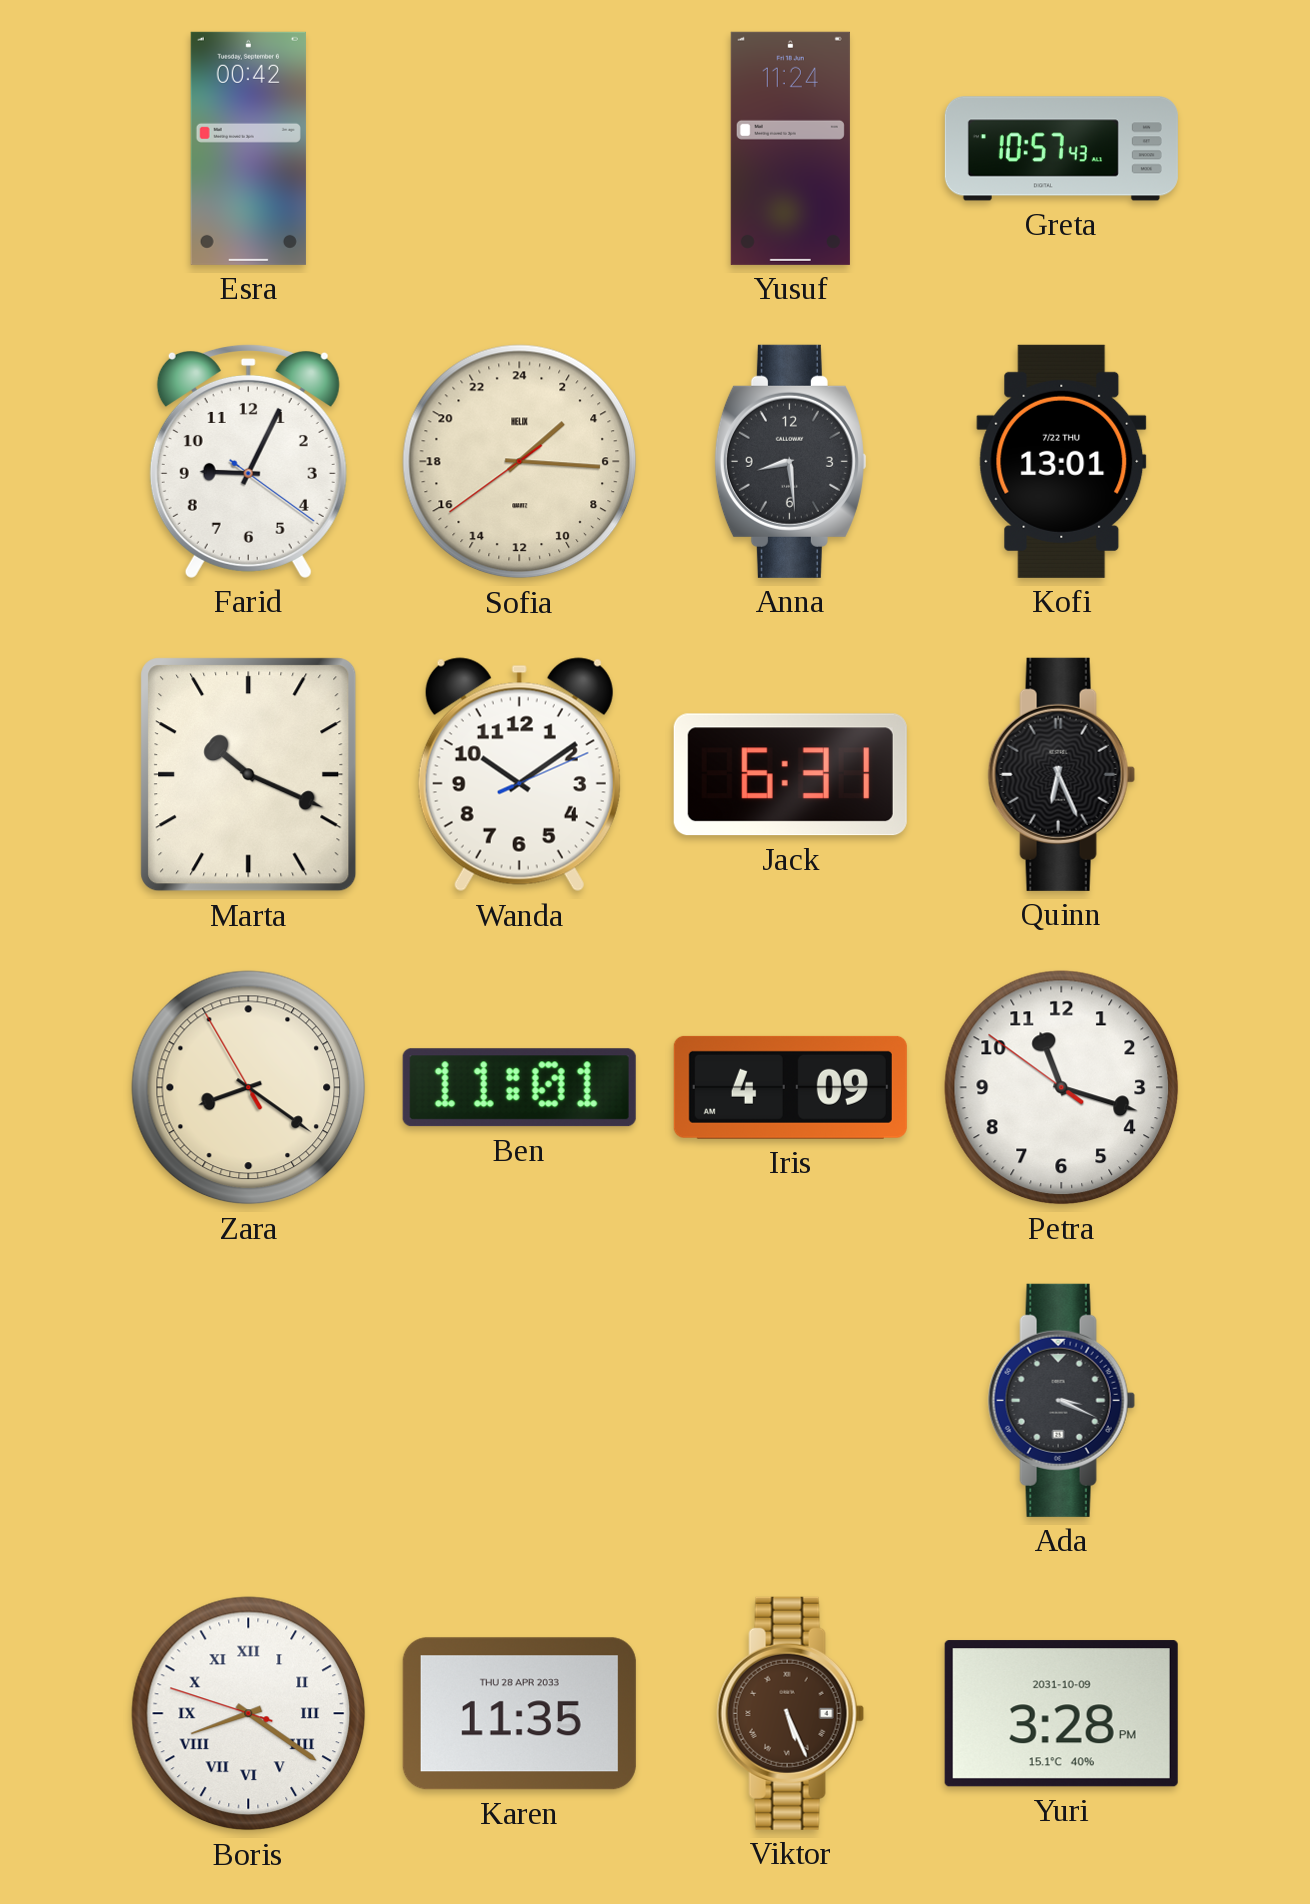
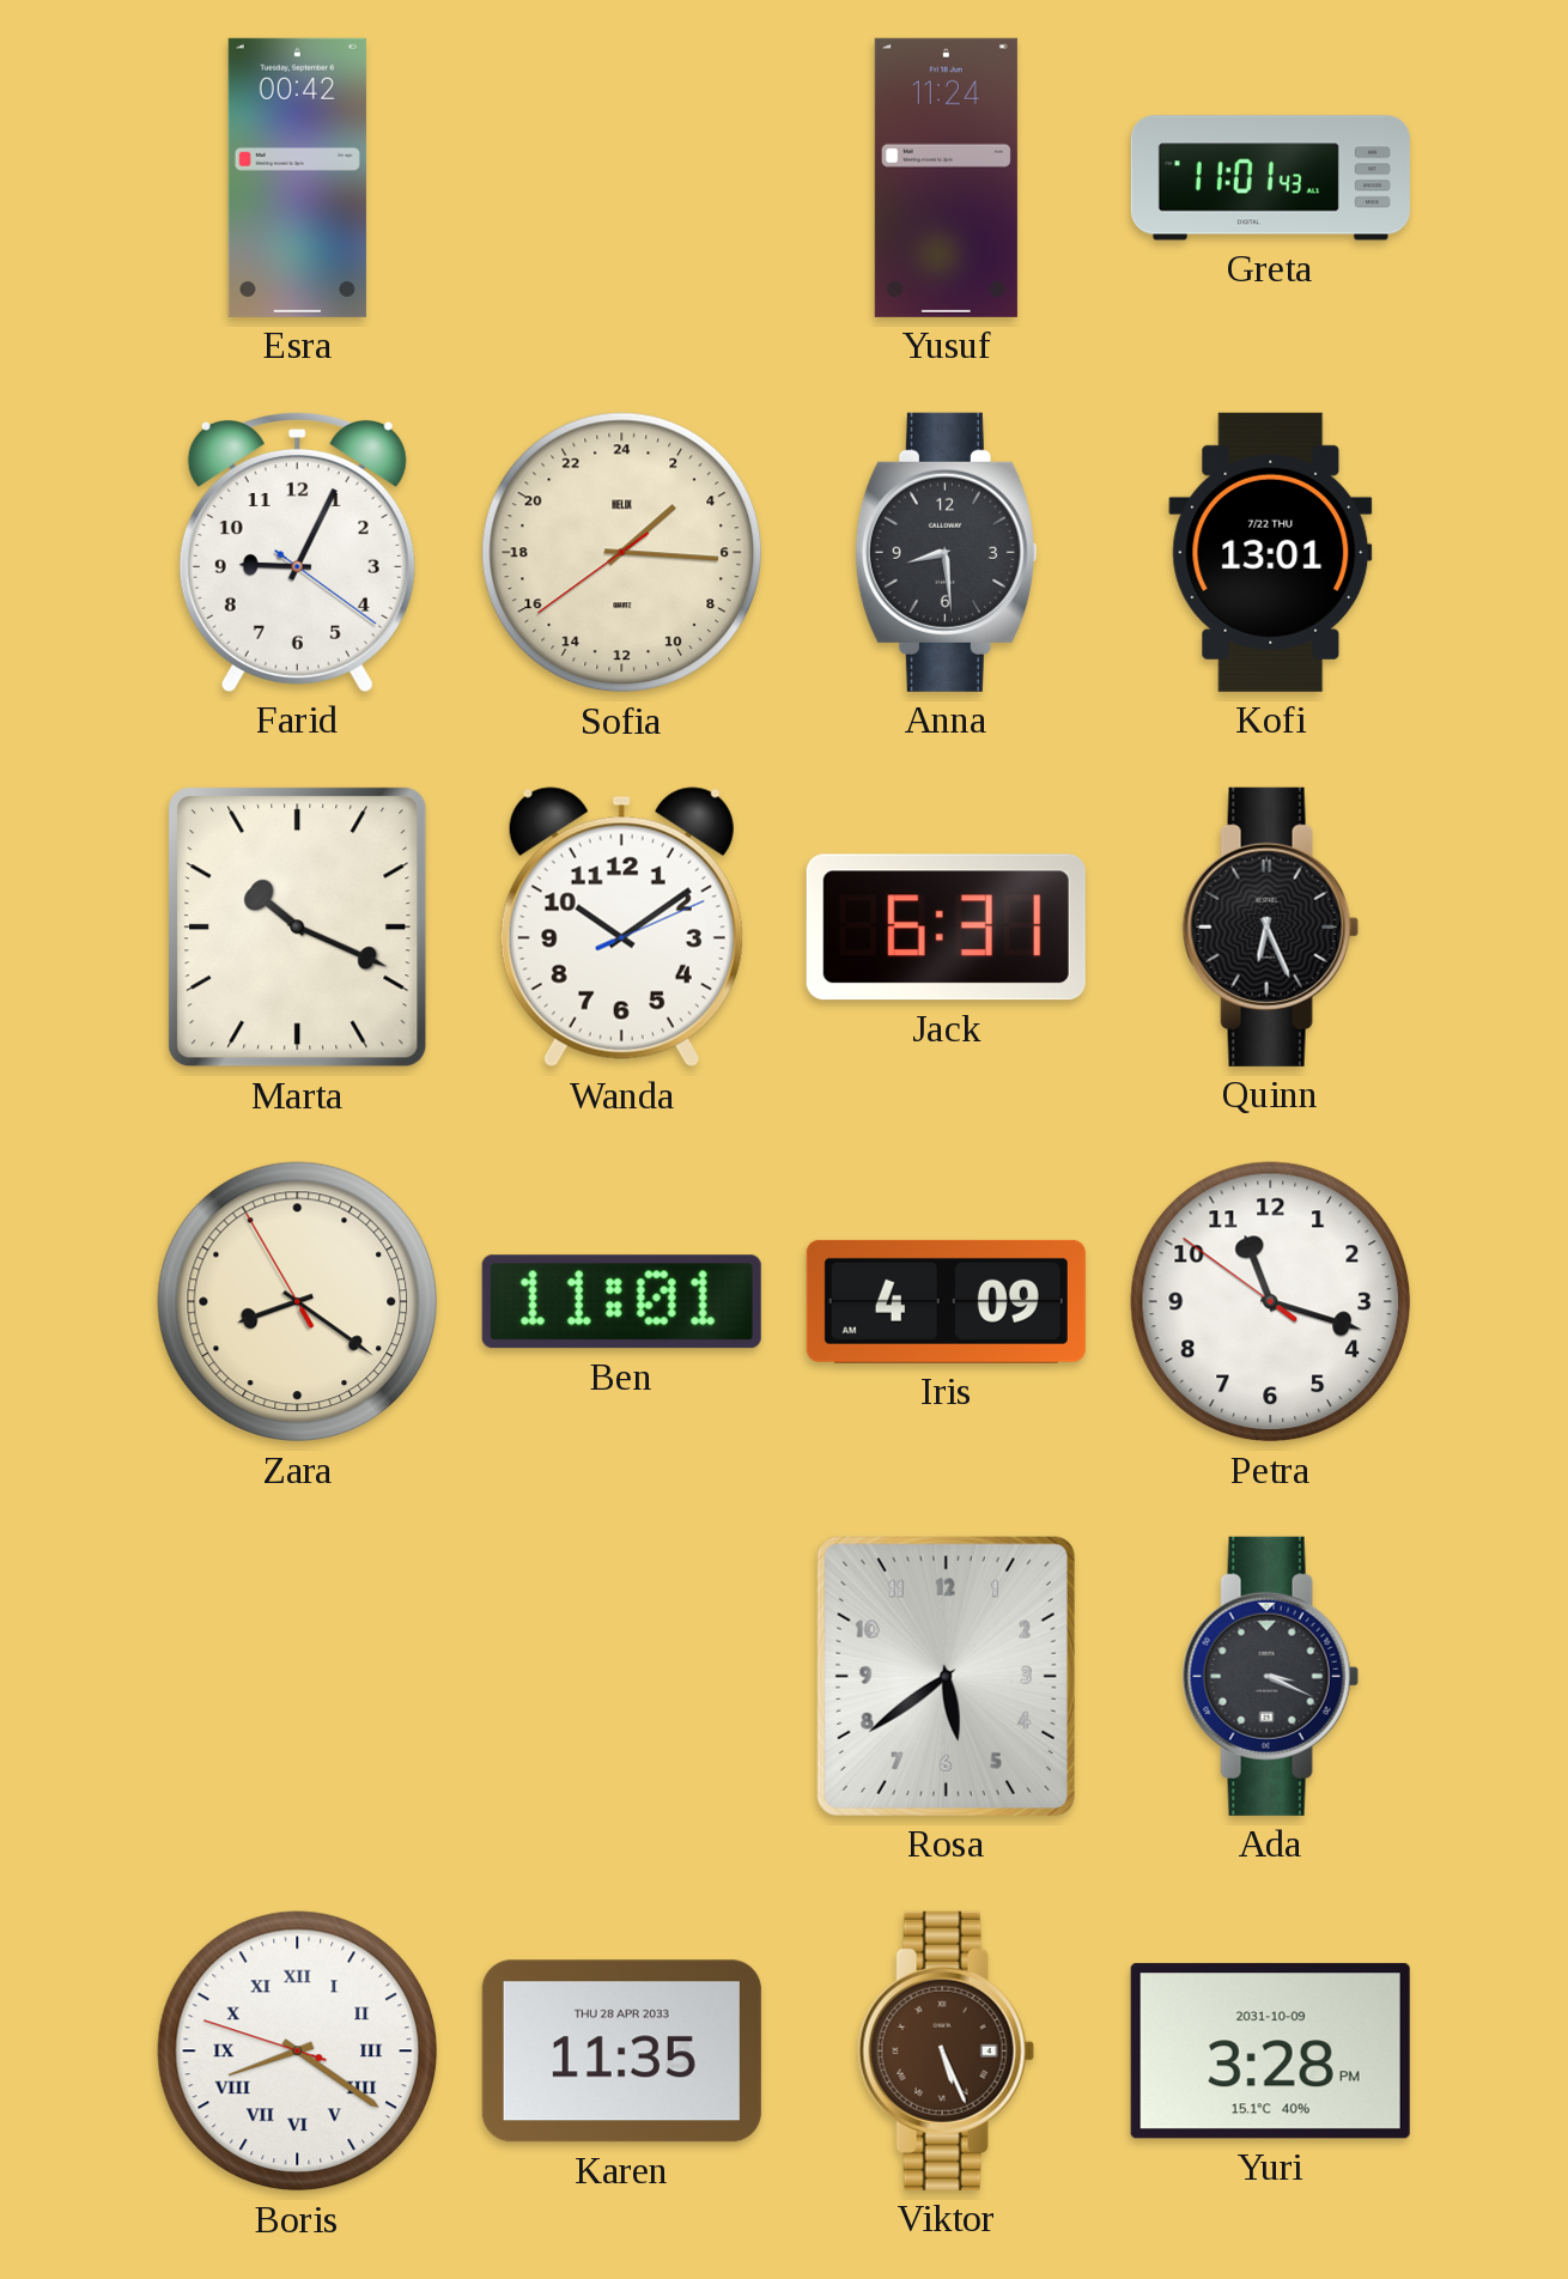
Greta: 10:57 -> 11:01 (1270, 178)
Rosa: none -> 5:39 (946, 1676)
